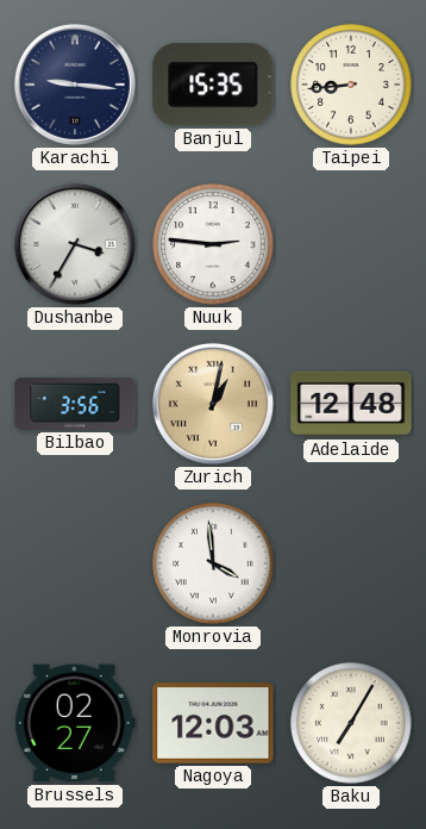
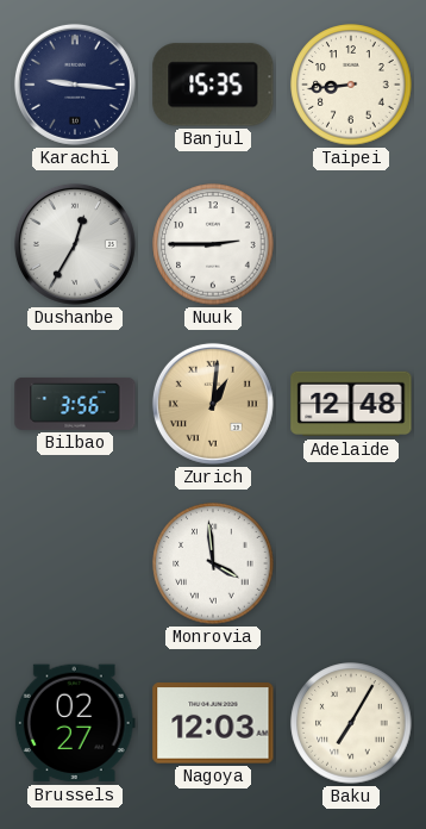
Dushanbe: 3:35 -> 12:35 (75, 244)
Nuuk: 2:46 -> 2:45 (213, 244)
Zurich: 1:02 -> 1:01 (213, 404)
